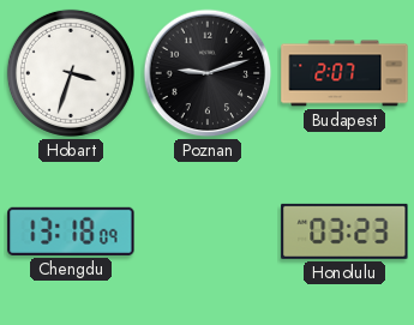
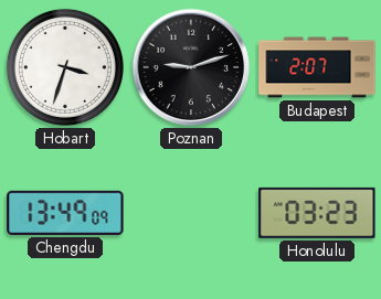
Chengdu: 13:18 -> 13:49 (65, 213)
